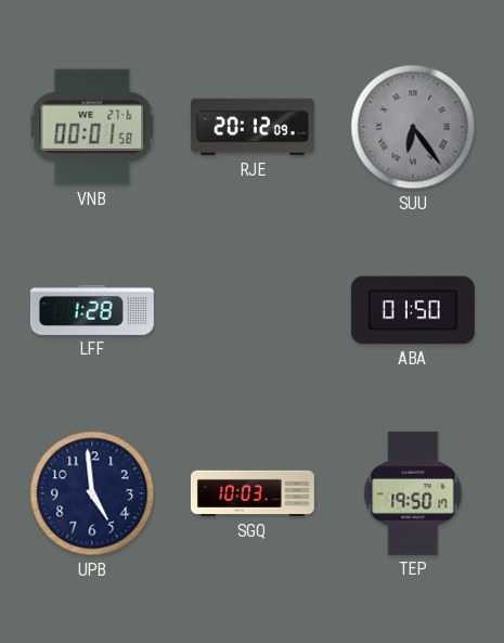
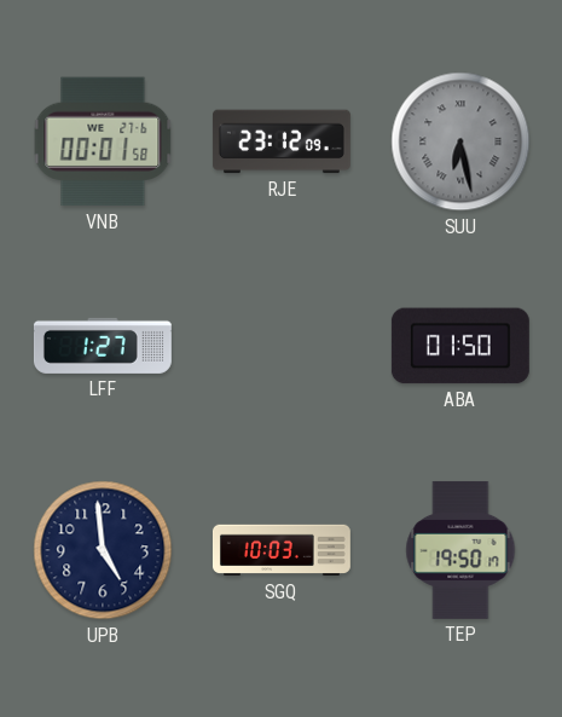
RJE: 20:12 -> 23:12 (282, 141)
SUU: 6:24 -> 6:28 (460, 141)
LFF: 1:28 -> 1:27 (103, 346)
